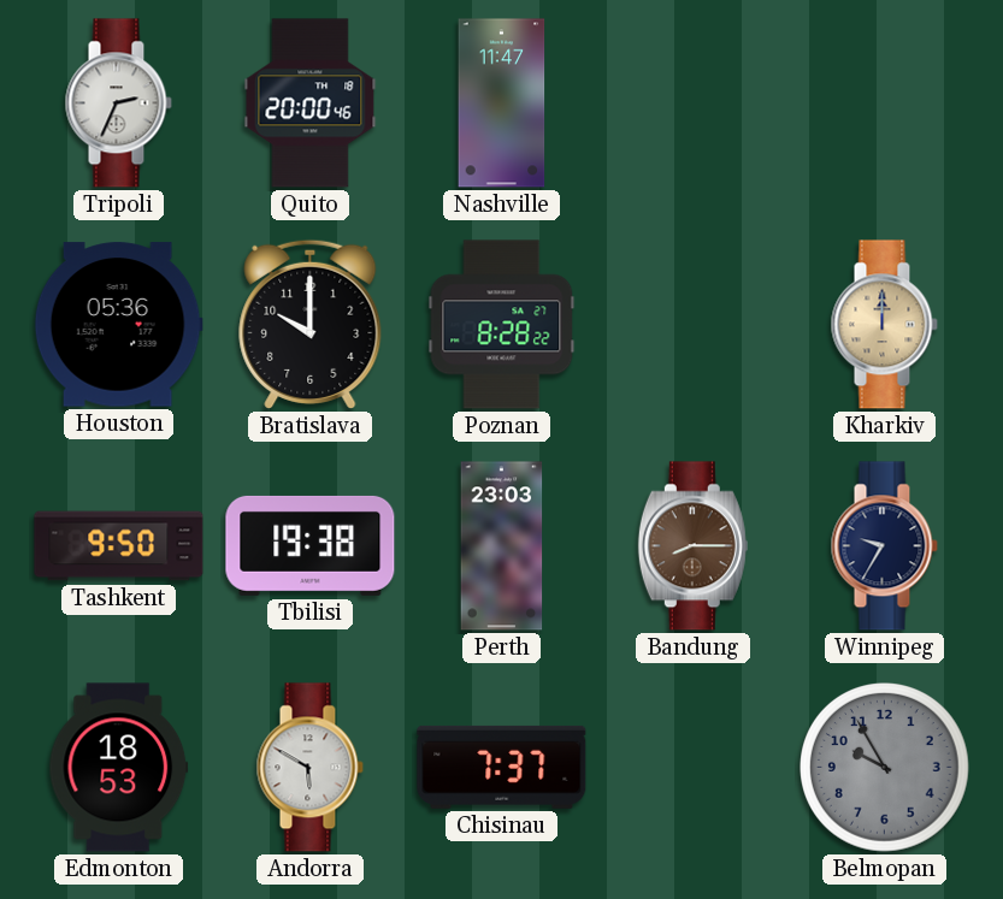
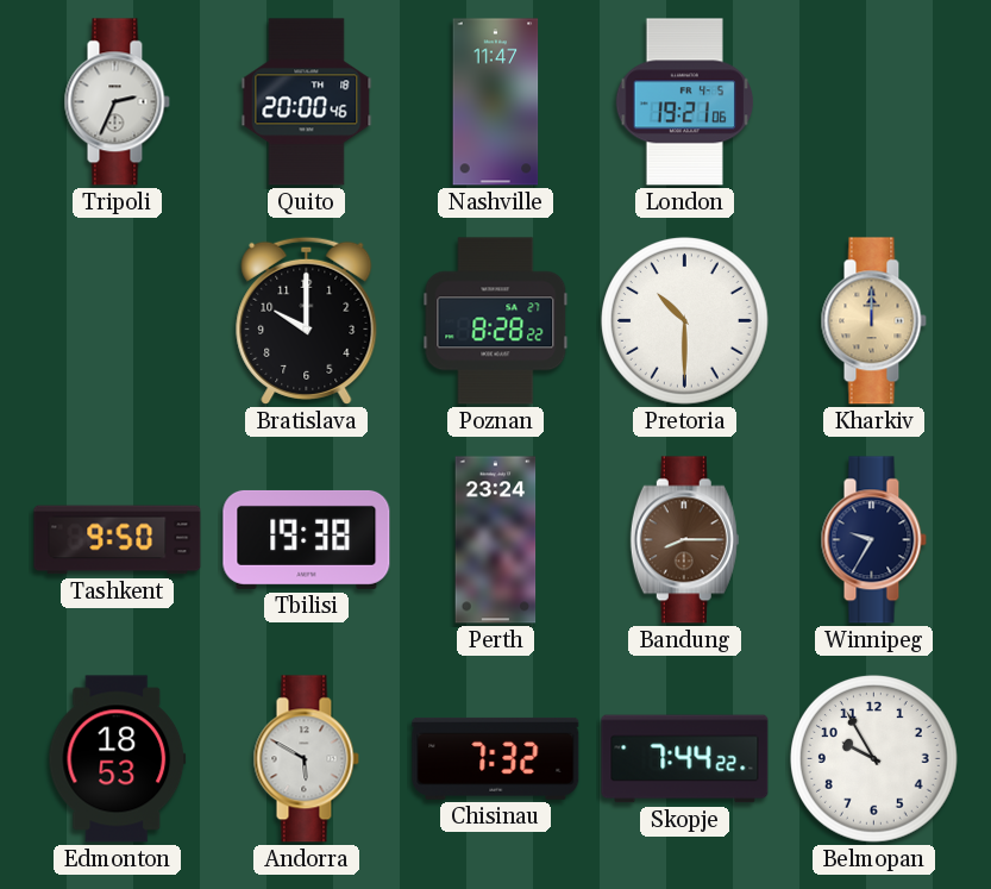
London: none -> 19:21 (685, 102)
Houston: 05:36 -> none (118, 325)
Pretoria: none -> 10:30 (685, 321)
Perth: 23:03 -> 23:24 (496, 540)
Chisinau: 7:37 -> 7:32 (496, 758)
Skopje: none -> 7:44 (685, 759)
Belmopan dial: grey -> white (874, 759)
